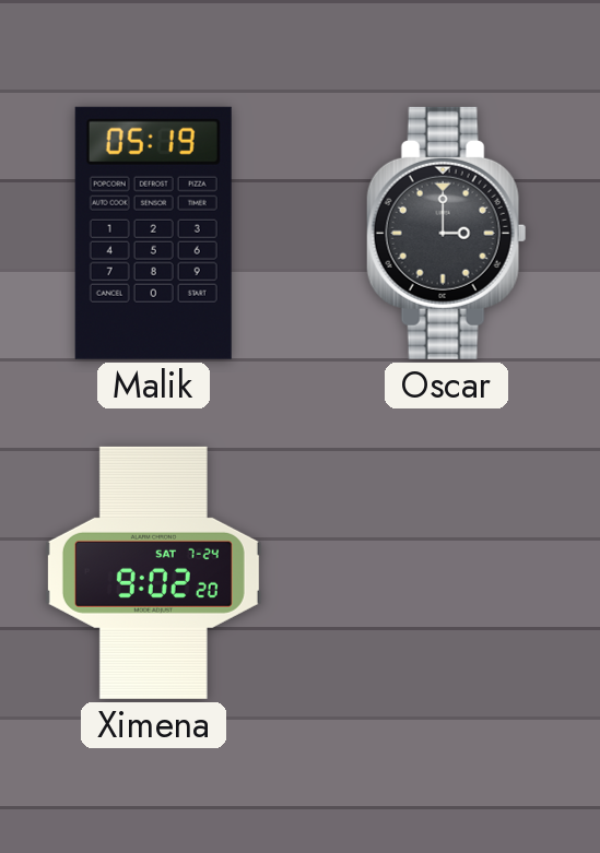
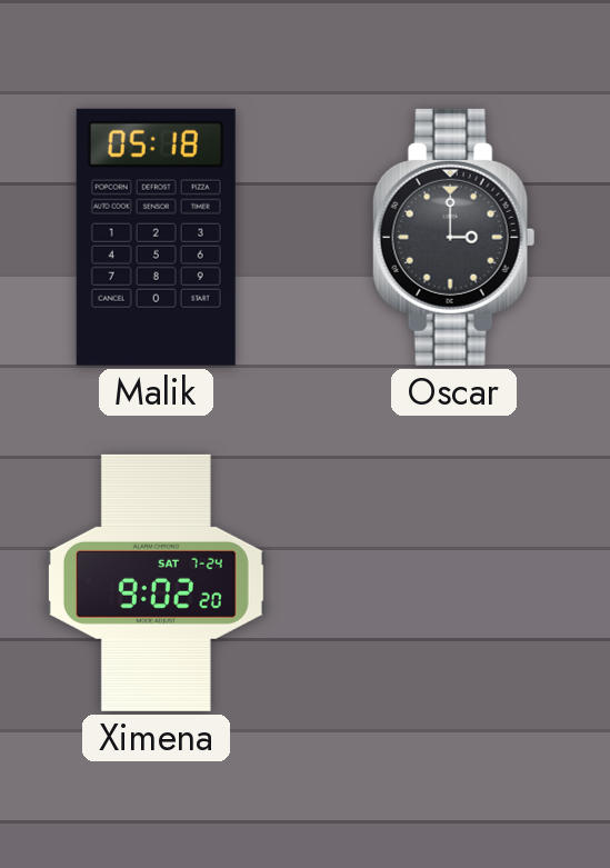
Malik: 05:19 -> 05:18 (156, 237)
